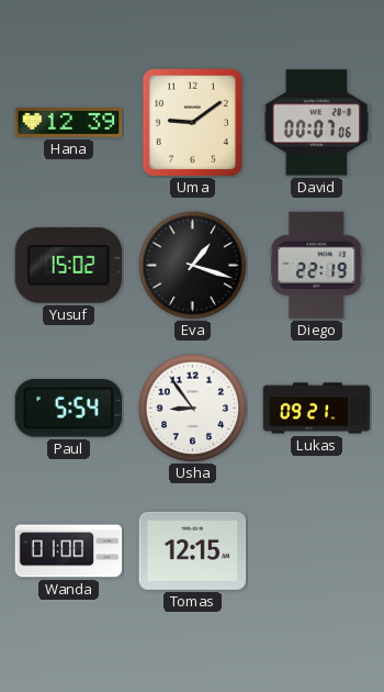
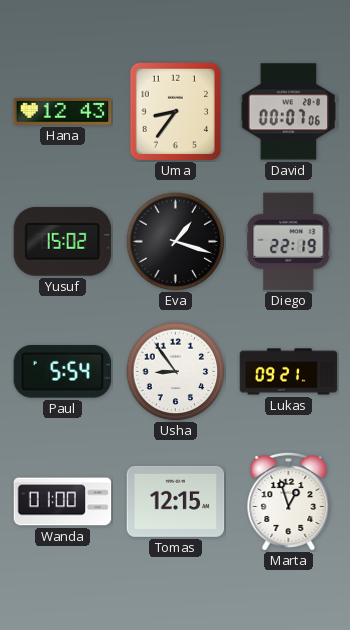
Hana: 12:39 -> 12:43 (63, 112)
Uma: 9:09 -> 8:36 (175, 111)
Marta: none -> 12:57 (289, 501)
